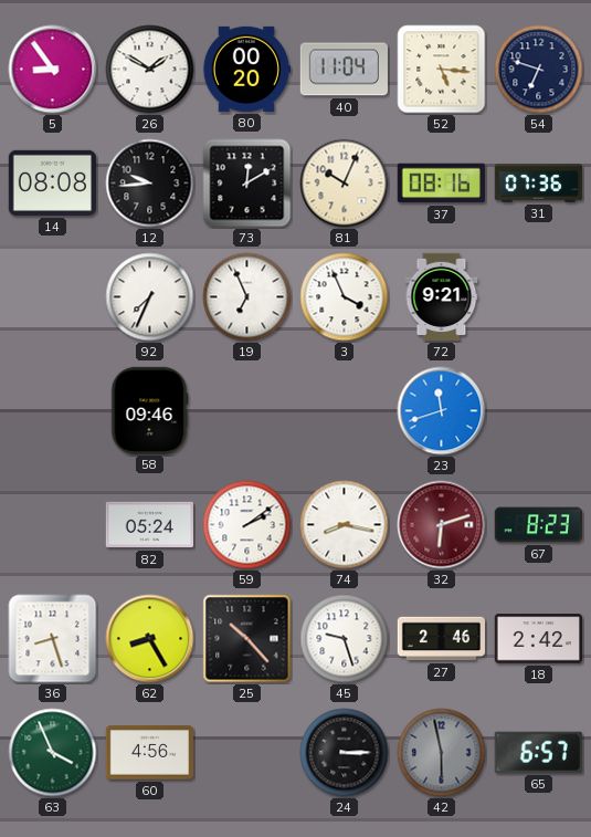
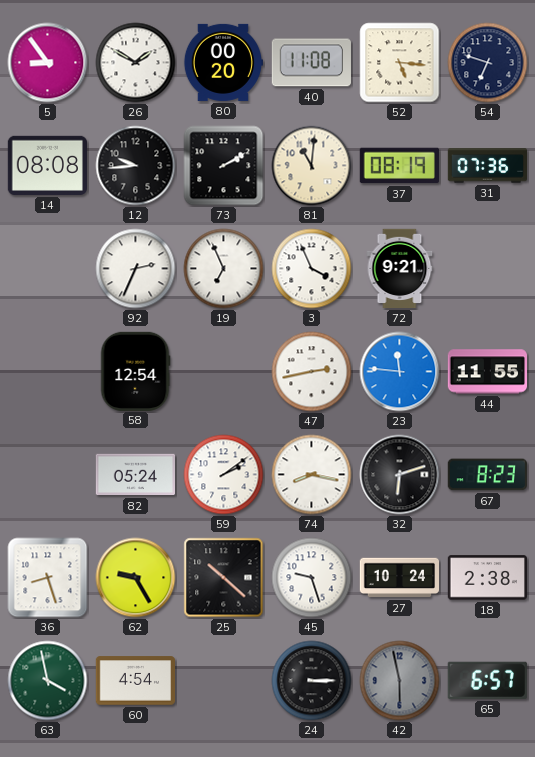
40: 11:04 -> 11:08 (311, 63)
73: 12:10 -> 2:10 (224, 166)
81: 10:04 -> 11:01 (312, 166)
37: 08:16 -> 08:19 (399, 166)
92: 7:34 -> 2:34 (136, 269)
58: 09:46 -> 12:54 (135, 371)
47: none -> 2:43 (312, 372)
23: 11:42 -> 11:46 (400, 372)
44: none -> 11:55 (487, 372)
32 dial: burgundy -> black (400, 475)
62: 8:25 -> 9:25 (136, 578)
25: 10:23 -> 10:22 (224, 578)
27: 2:46 -> 10:24 (400, 578)
18: 2:42 -> 2:38 (487, 578)
63: 3:56 -> 3:58 (48, 681)
60: 4:56 -> 4:54 (135, 681)
